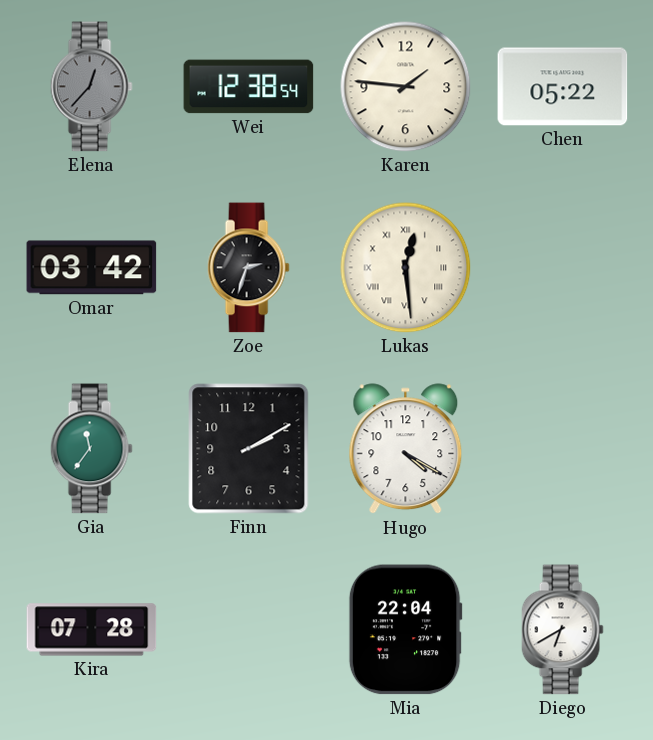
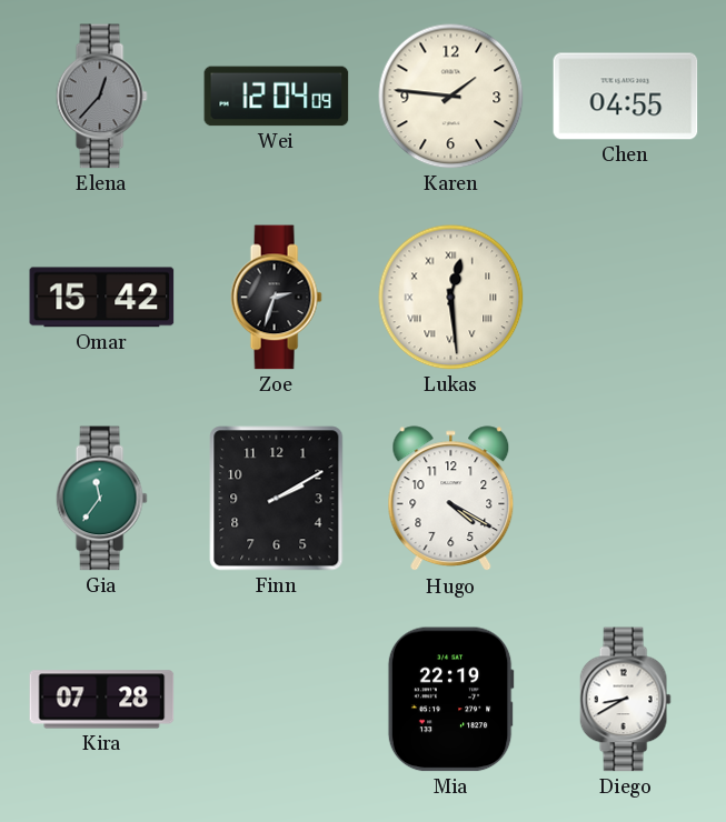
Wei: 12:38 -> 12:04 (277, 97)
Chen: 05:22 -> 04:55 (626, 97)
Omar: 03:42 -> 15:42 (102, 298)
Mia: 22:04 -> 22:19 (450, 700)
Diego: 6:40 -> 8:40 (625, 700)
